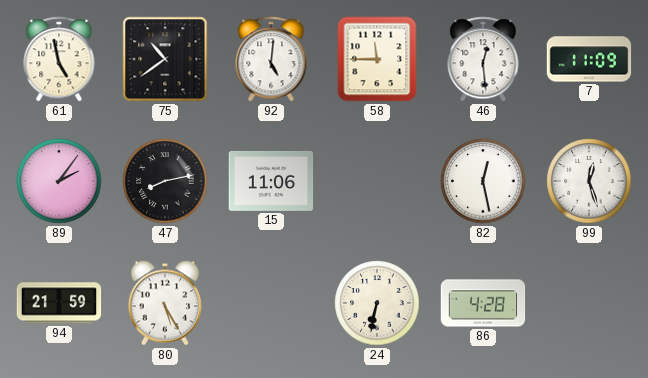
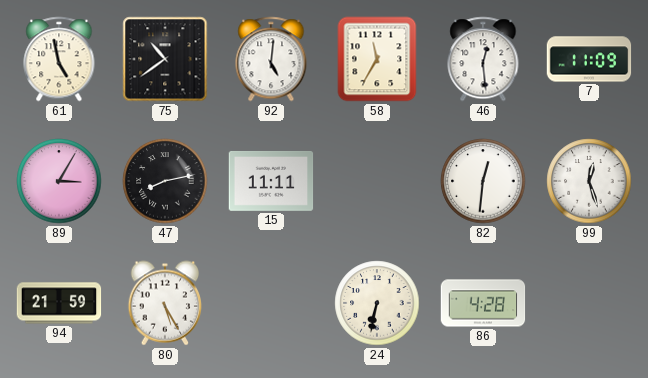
58: 11:45 -> 11:35 (377, 59)
89: 2:06 -> 3:05 (59, 181)
15: 11:06 -> 11:11 (271, 181)
82: 12:28 -> 12:31 (483, 181)
